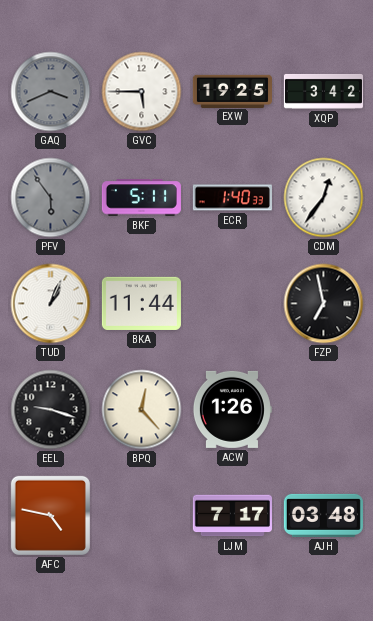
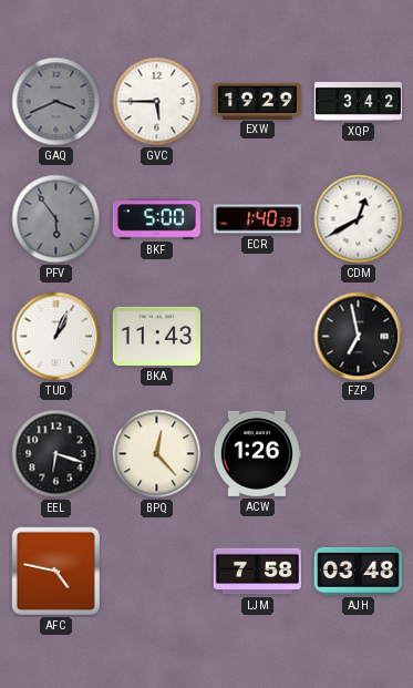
EXW: 19:25 -> 19:29 (257, 101)
BKF: 5:11 -> 5:00 (156, 219)
CDM: 12:36 -> 12:40 (359, 219)
BKA: 11:44 -> 11:43 (156, 336)
EEL: 9:18 -> 6:18 (56, 454)
LJM: 7:17 -> 7:58 (257, 572)
